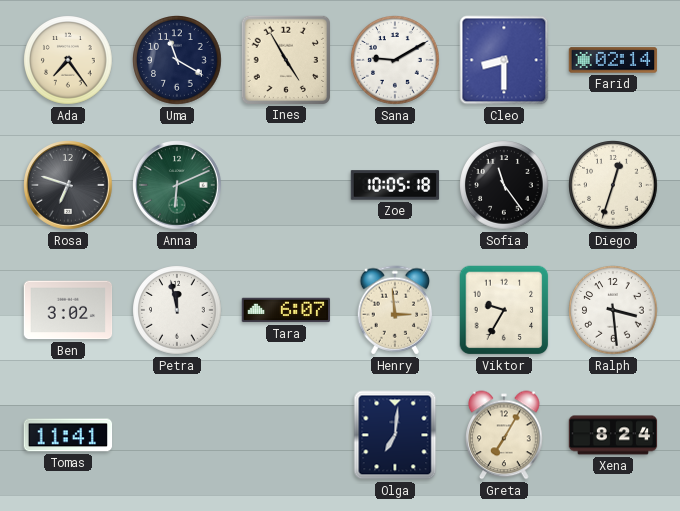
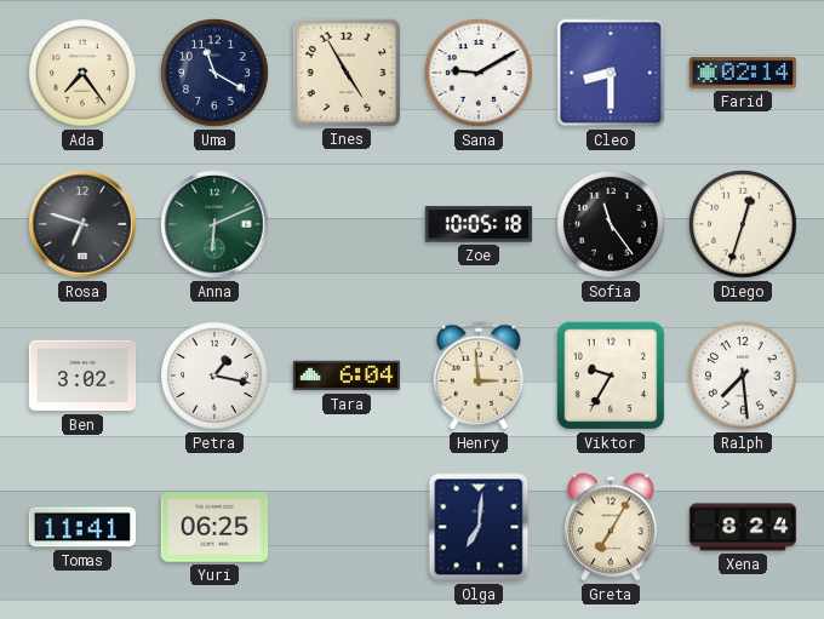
Petra: 11:58 -> 1:17 (214, 376)
Tara: 6:07 -> 6:04 (347, 376)
Ralph: 3:29 -> 7:29 (743, 376)
Yuri: none -> 06:25 (214, 527)
